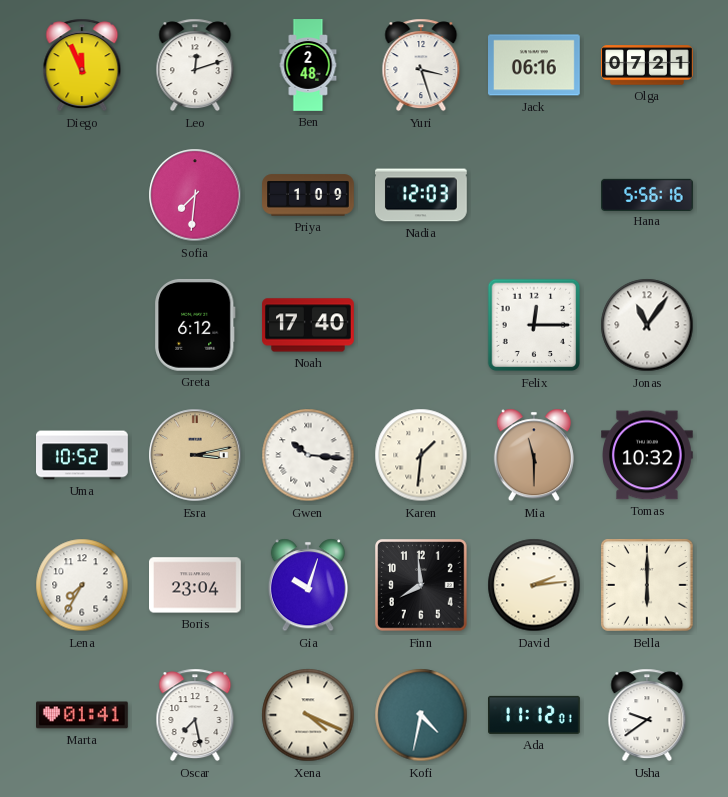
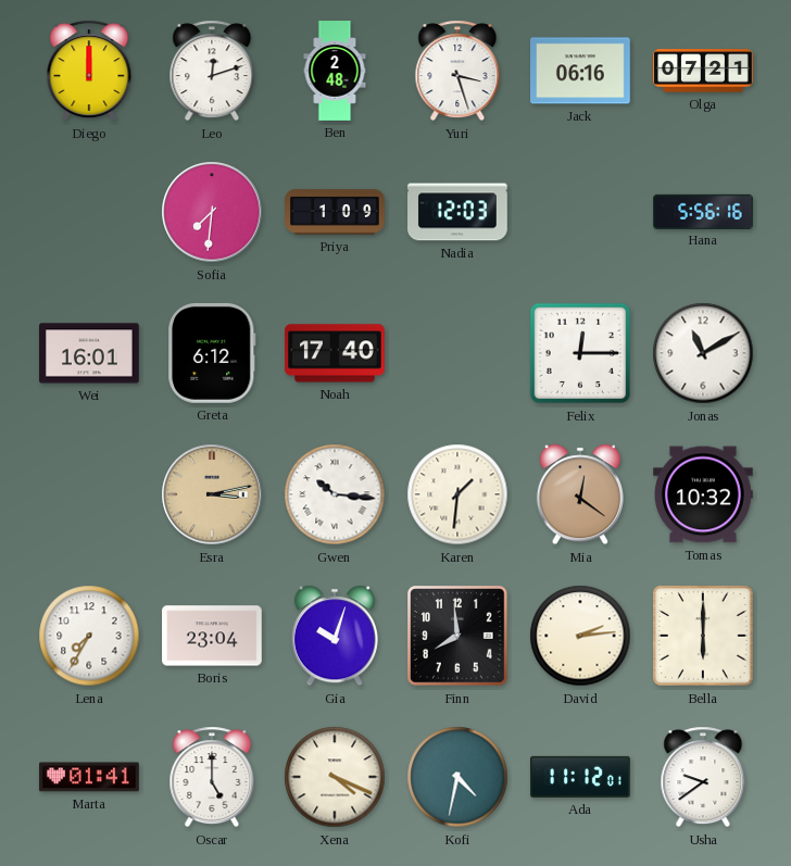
Diego: 11:56 -> 12:00 (89, 71)
Wei: none -> 16:01 (90, 353)
Jonas: 11:06 -> 11:10 (703, 353)
Uma: 10:52 -> none (83, 455)
Mia: 11:30 -> 12:21 (580, 494)
Oscar: 7:28 -> 5:00 (212, 777)
